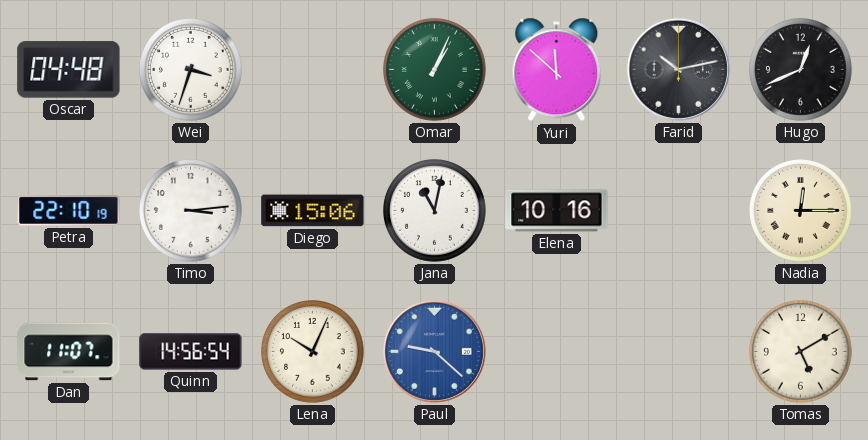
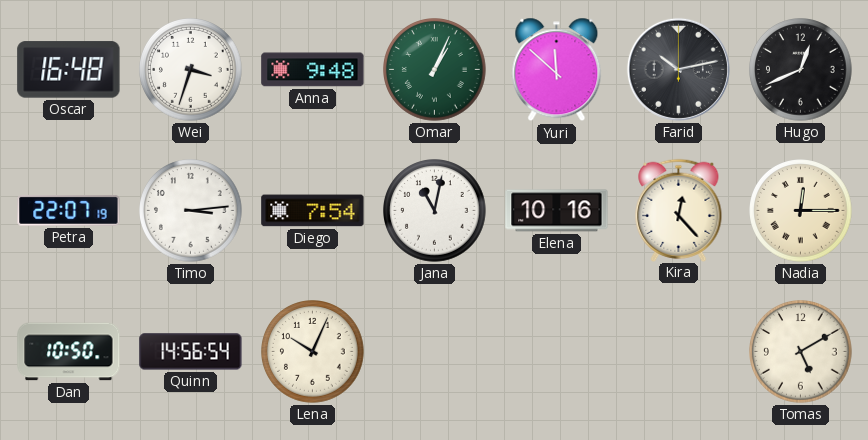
Oscar: 04:48 -> 16:48 (69, 70)
Anna: none -> 9:48 (313, 70)
Petra: 22:10 -> 22:07 (69, 210)
Diego: 15:06 -> 7:54 (313, 211)
Kira: none -> 12:23 (679, 210)
Dan: 11:07 -> 10:50 (69, 352)
Paul: 9:22 -> none (434, 351)
